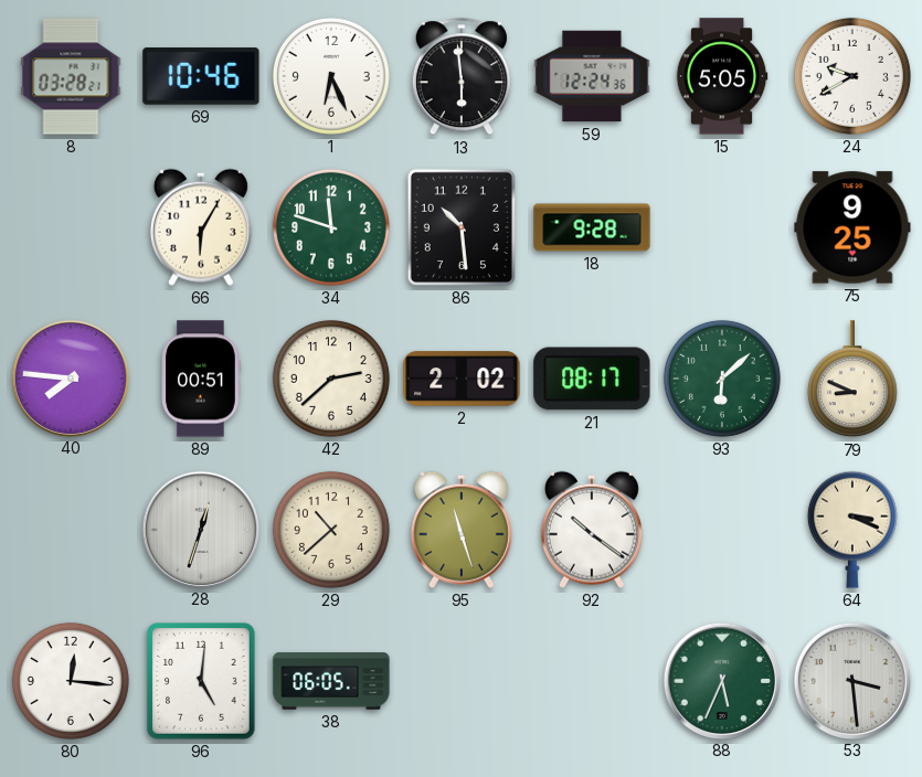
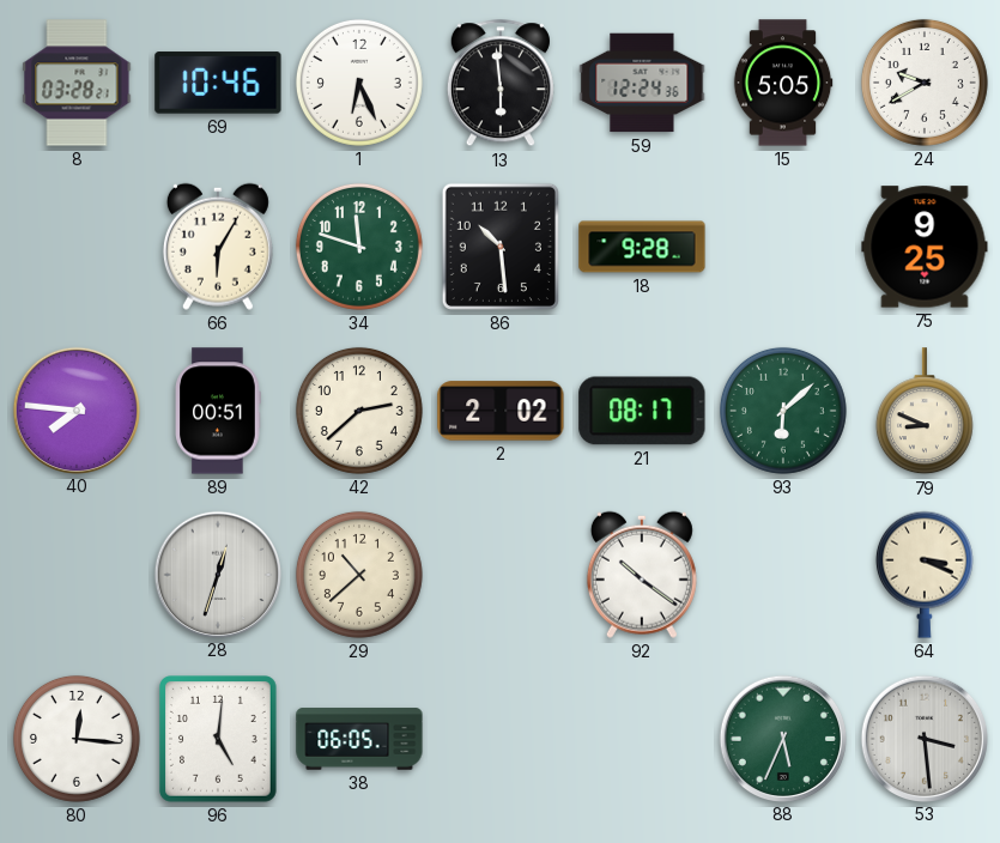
95: 11:27 -> none (462, 530)
